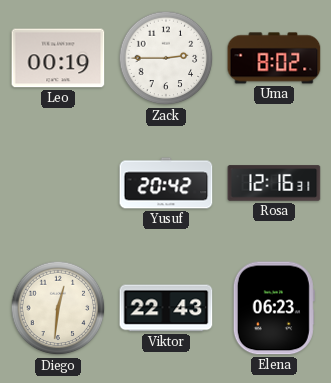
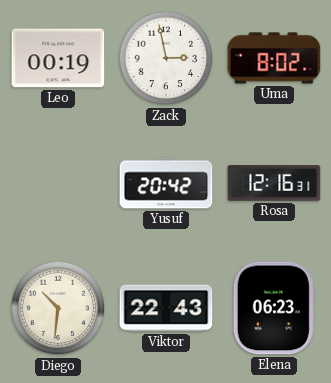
Zack: 2:45 -> 2:58 (166, 58)
Diego: 12:31 -> 10:31 (58, 308)
